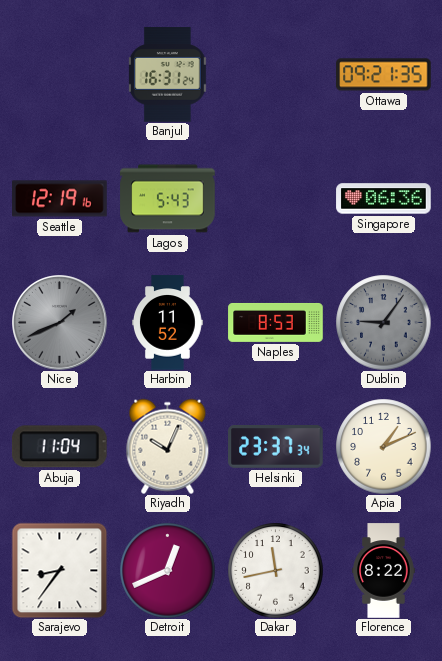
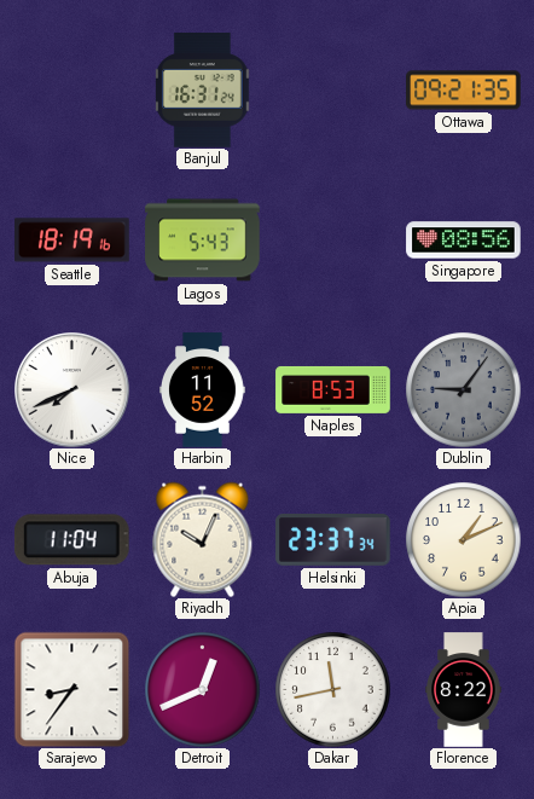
Seattle: 12:19 -> 18:19 (72, 241)
Singapore: 06:36 -> 08:56 (464, 241)
Nice: 1:41 -> 7:41 (72, 390)
Nice dial: grey -> white (72, 390)
